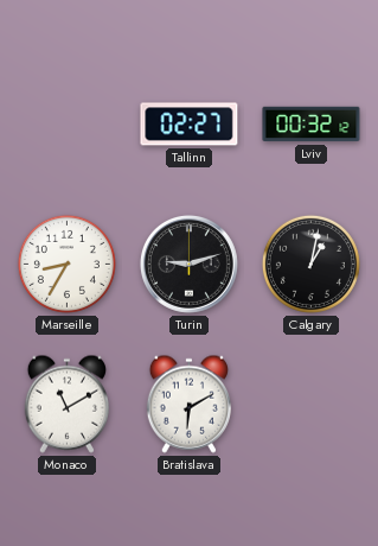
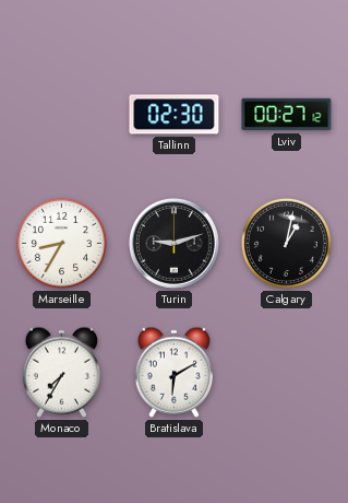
Tallinn: 02:27 -> 02:30 (175, 115)
Lviv: 00:32 -> 00:27 (287, 115)
Monaco: 11:10 -> 7:35 (61, 372)
